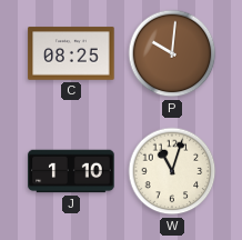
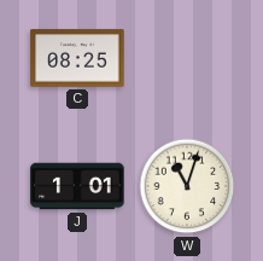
P: 10:01 -> none (172, 53)
J: 1:10 -> 1:01 (77, 186)
